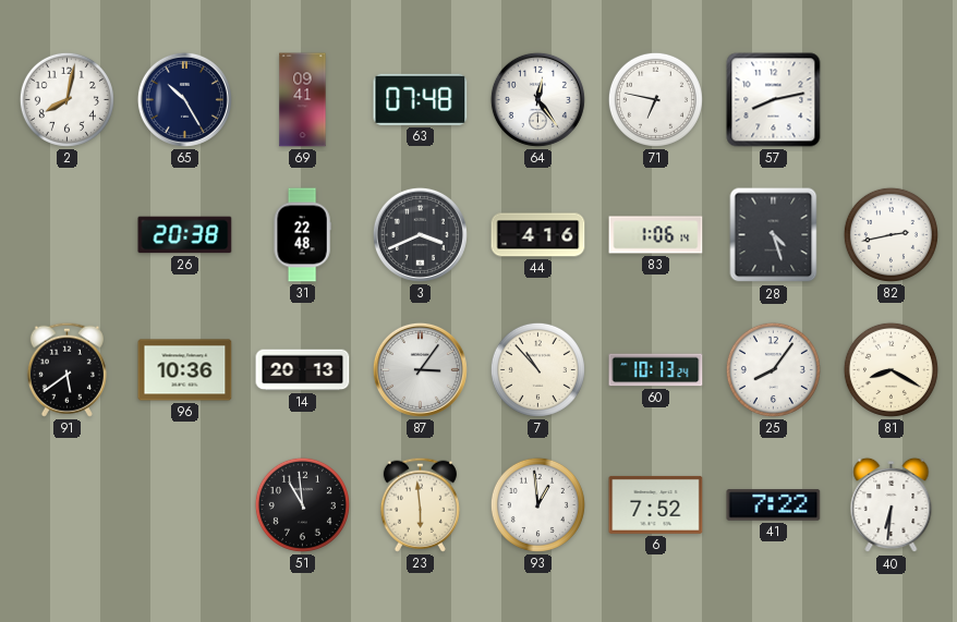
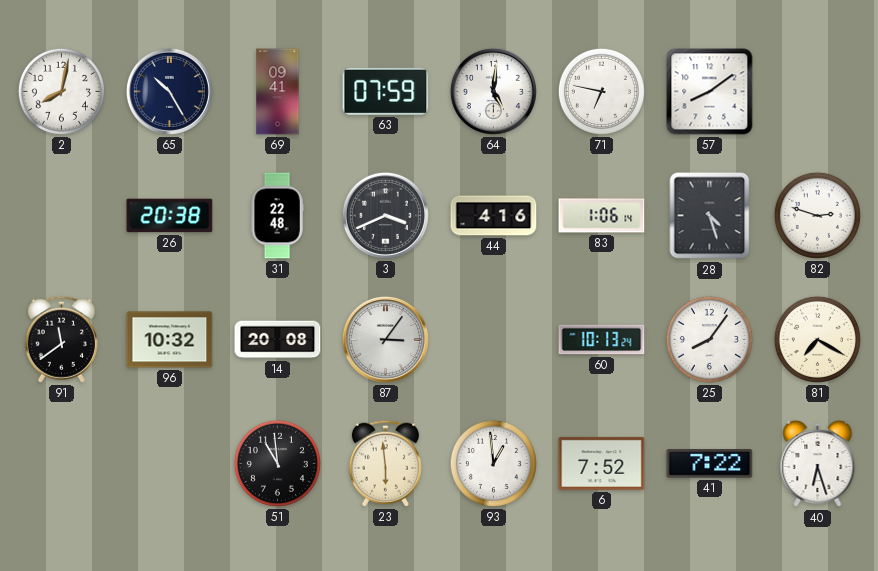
63: 07:48 -> 07:59 (386, 91)
64: 12:24 -> 5:01 (493, 91)
57: 8:13 -> 8:09 (710, 92)
82: 2:43 -> 2:48 (817, 215)
91: 5:39 -> 11:39 (61, 339)
96: 10:36 -> 10:32 (170, 340)
14: 20:13 -> 20:08 (278, 340)
7: 10:53 -> none (537, 369)
81: 8:20 -> 7:20 (817, 339)
40: 6:31 -> 6:27 (818, 464)
